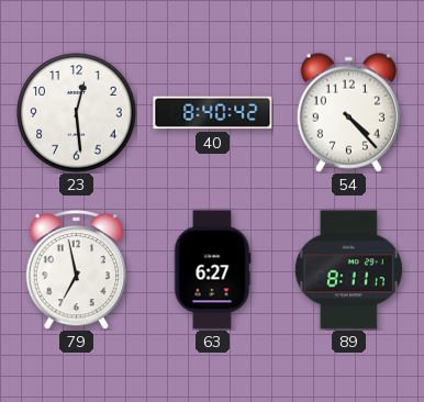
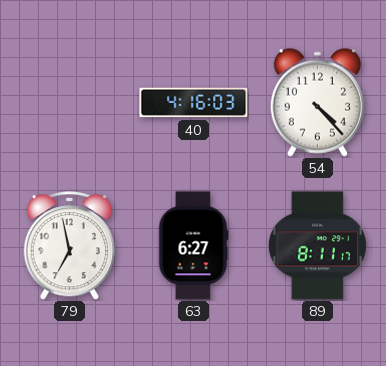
23: 12:29 -> none (77, 113)
40: 8:40 -> 4:16 (194, 103)
